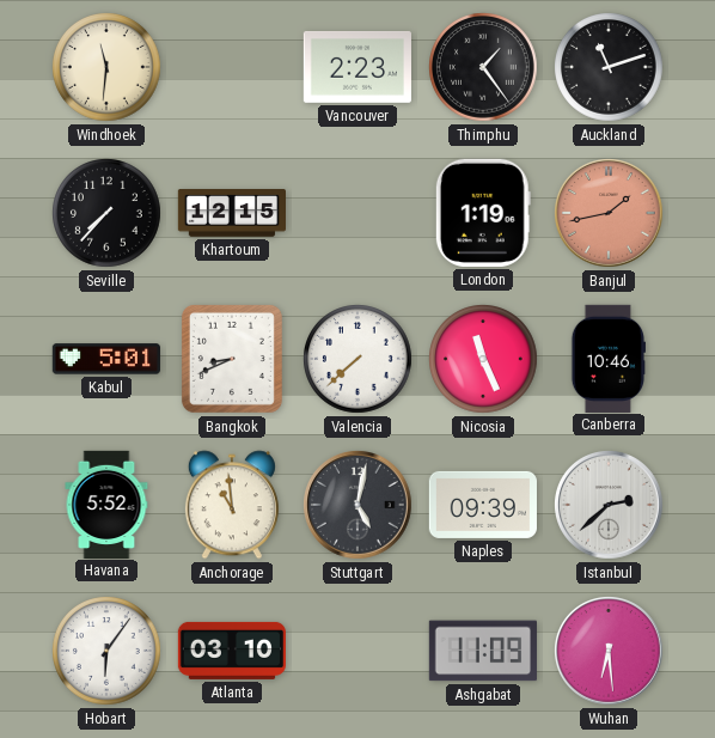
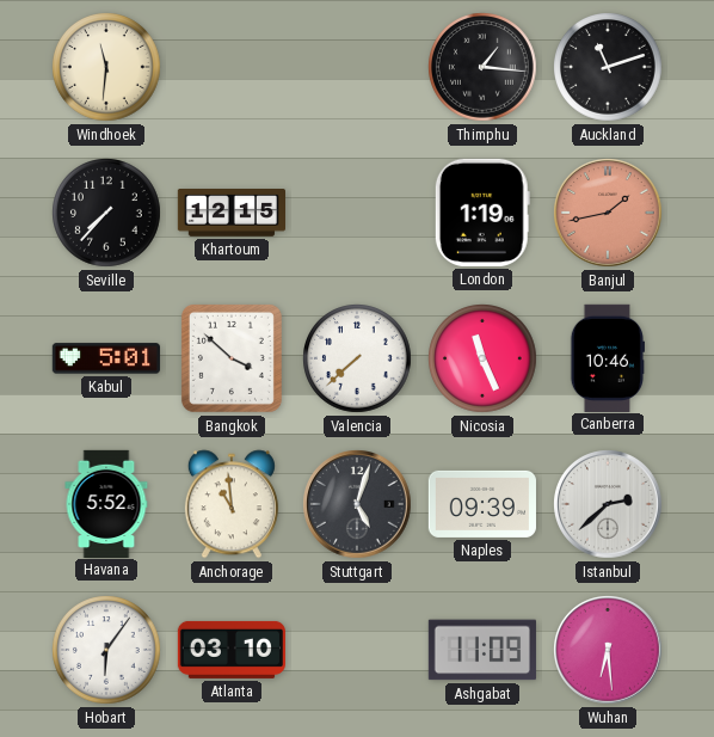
Vancouver: 2:23 -> none (357, 67)
Thimphu: 1:24 -> 1:16 (484, 68)
Bangkok: 8:41 -> 3:52 (232, 358)
Stuttgart: 5:02 -> 5:03 (358, 505)
